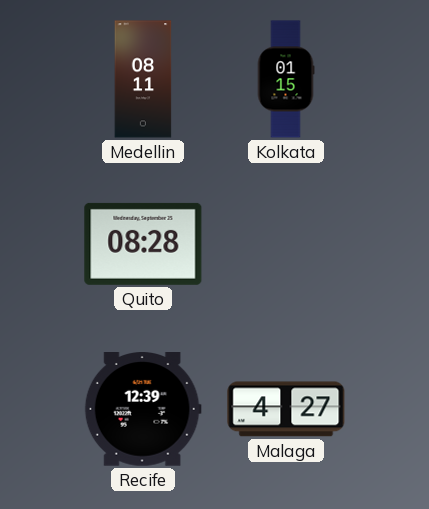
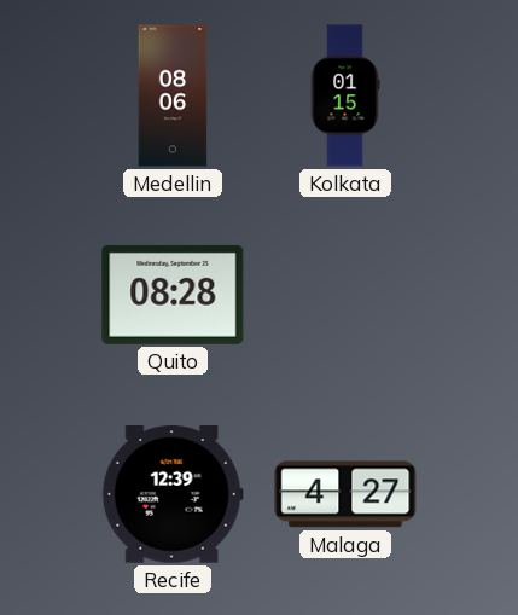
Medellin: 08:11 -> 08:06 (173, 95)
